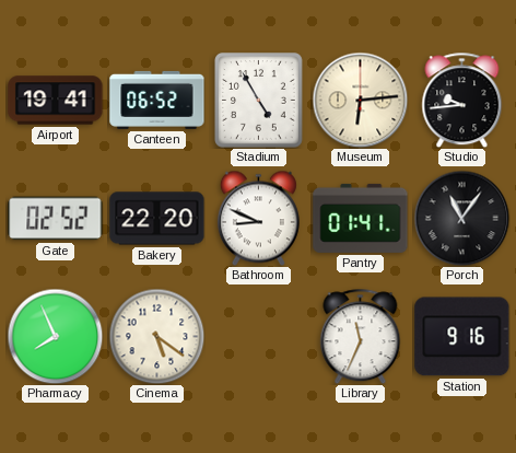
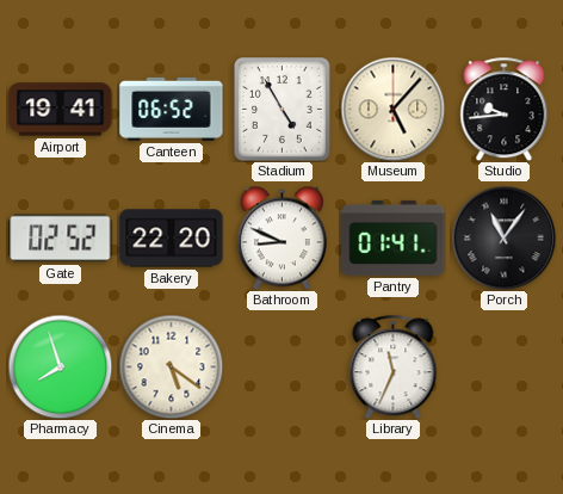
Museum: 6:14 -> 5:07 (392, 109)
Pharmacy: 7:56 -> 7:57 (60, 366)
Station: 9:16 -> none (462, 337)
